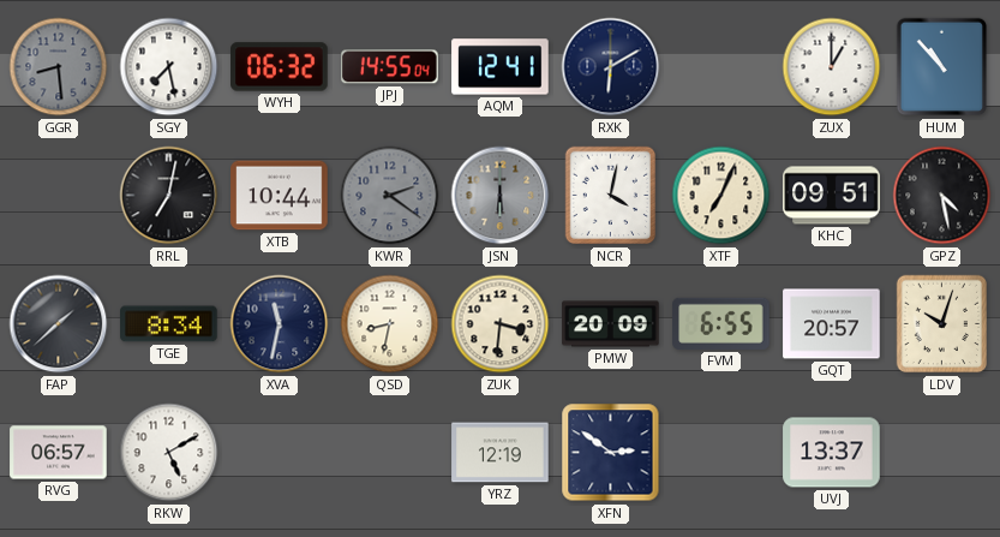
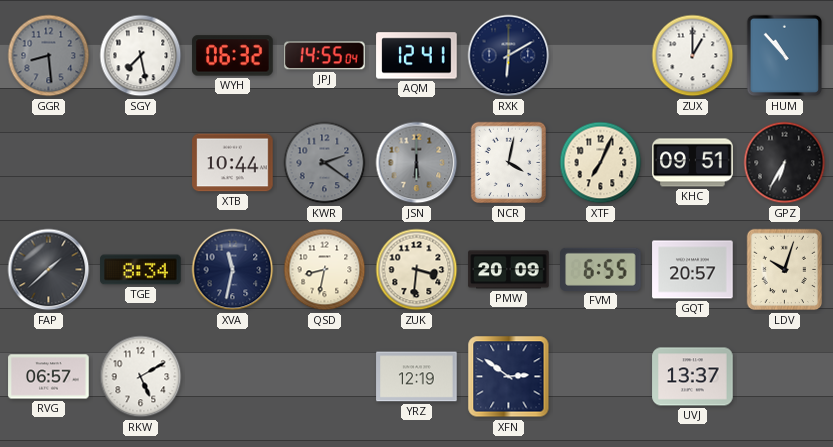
RRL: 7:02 -> none (169, 196)
GPZ: 4:28 -> 6:35 (785, 163)
